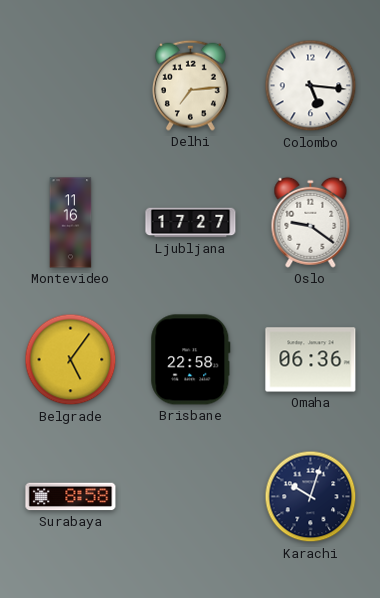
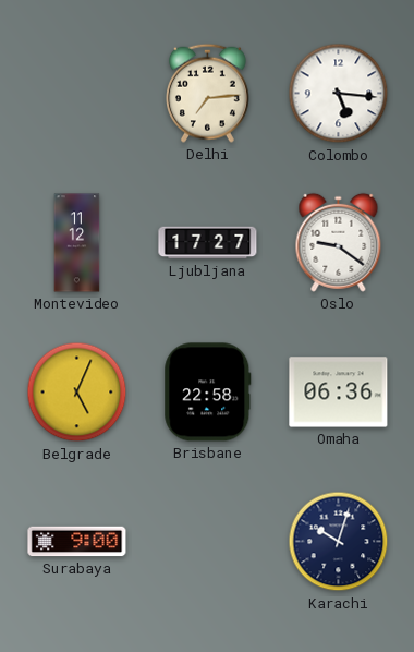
Montevideo: 11:16 -> 11:12 (77, 243)
Belgrade: 5:06 -> 5:04 (77, 393)
Surabaya: 8:58 -> 9:00 (77, 542)
